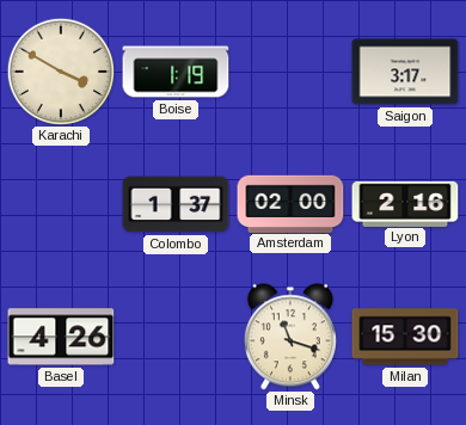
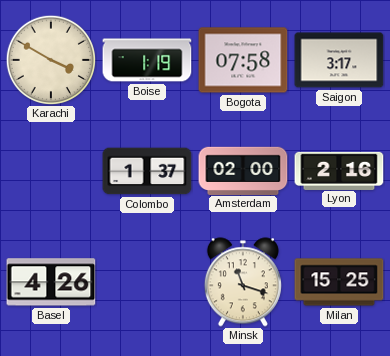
Bogota: none -> 07:58 (243, 60)
Milan: 15:30 -> 15:25 (339, 282)
